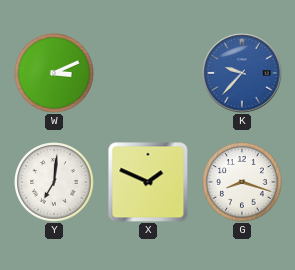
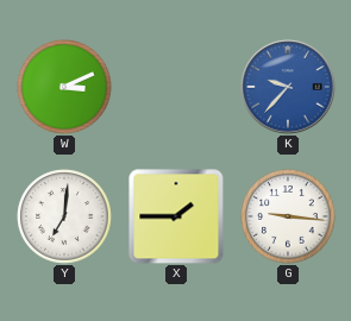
X: 1:49 -> 1:45 (176, 216)
G: 8:18 -> 9:16 (288, 216)
